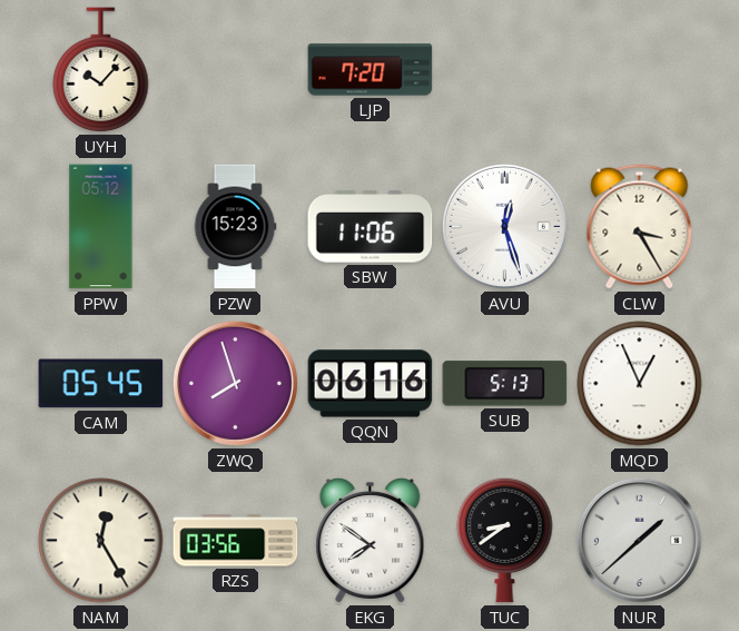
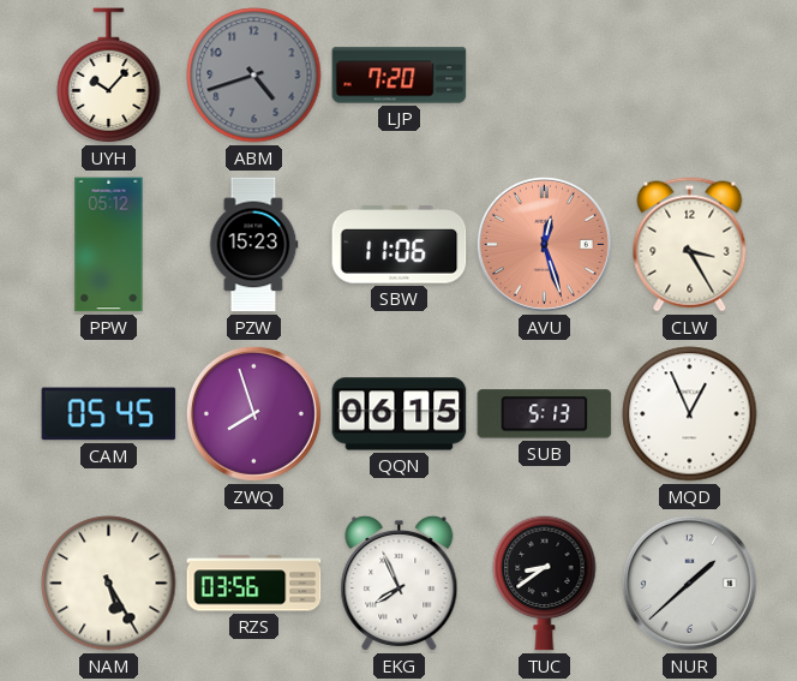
ABM: none -> 4:42 (254, 76)
AVU dial: white -> salmon (544, 244)
QQN: 06:16 -> 06:15 (400, 414)
NAM: 12:25 -> 5:25 (109, 584)
EKG: 7:51 -> 7:56 (400, 583)
